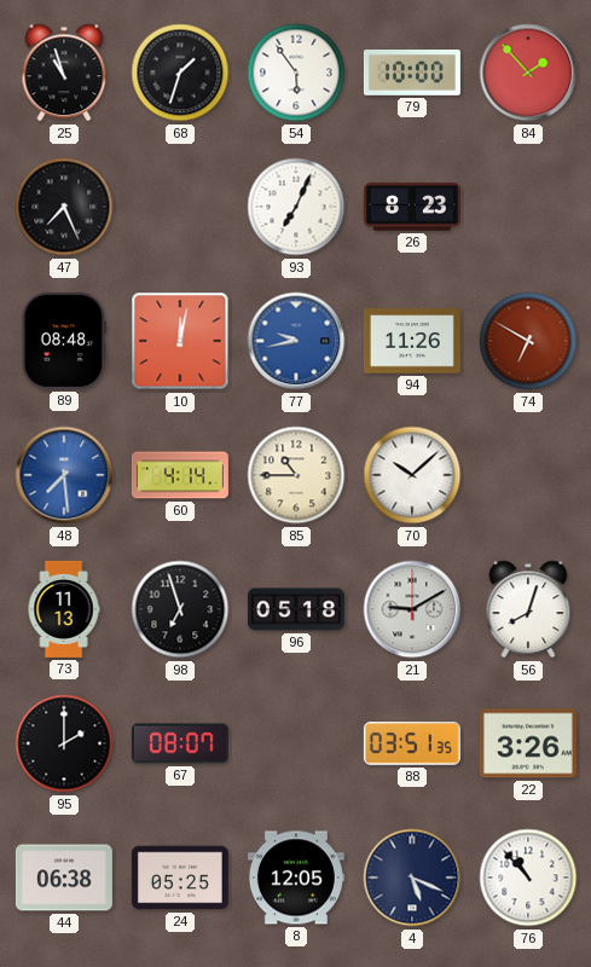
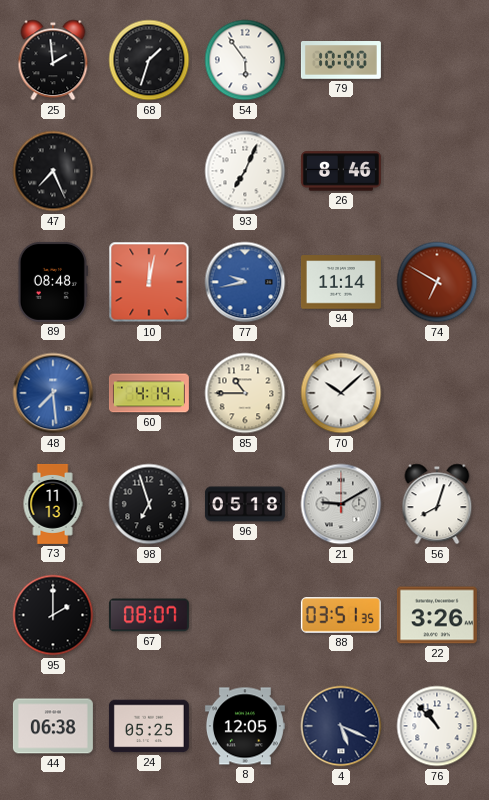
25: 10:57 -> 1:59 (53, 60)
84: 1:53 -> none (528, 73)
26: 8:23 -> 8:46 (341, 171)
94: 11:26 -> 11:14 (341, 282)
